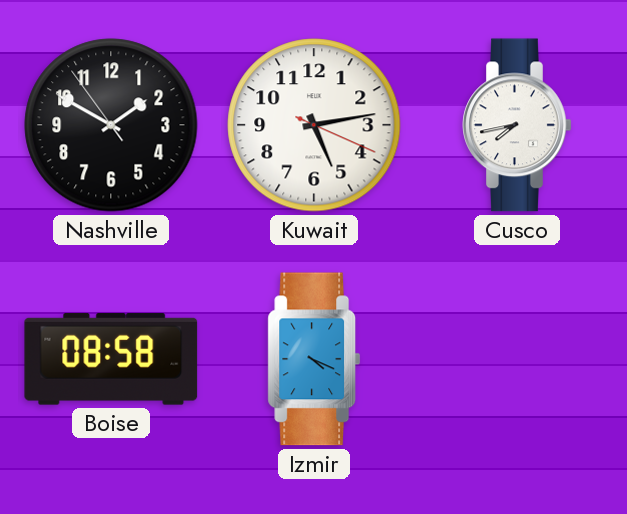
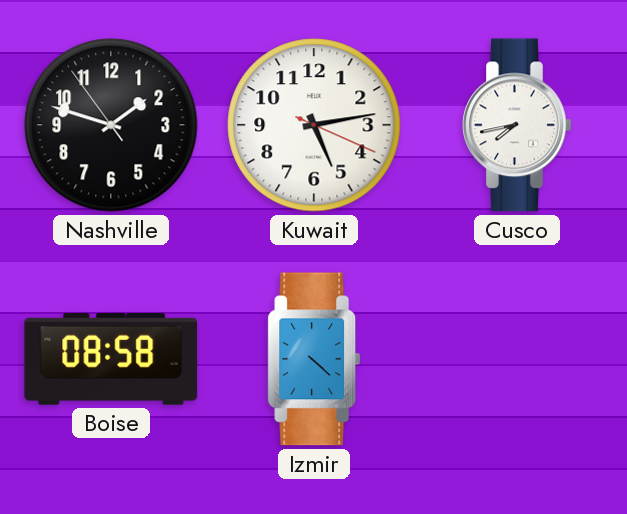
Nashville: 1:49 -> 1:47 (111, 125)
Izmir: 4:19 -> 4:22 (314, 359)
